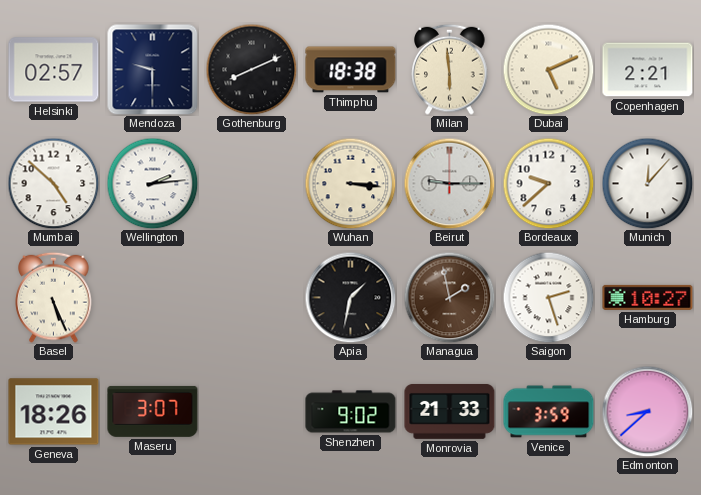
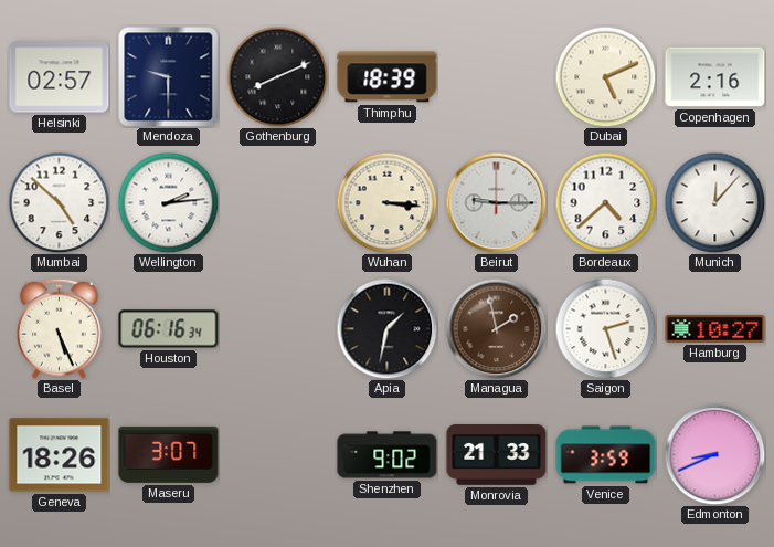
Thimphu: 18:38 -> 18:39 (388, 77)
Milan: 5:59 -> none (450, 69)
Copenhagen: 2:21 -> 2:16 (715, 77)
Bordeaux: 9:38 -> 4:38 (605, 202)
Houston: none -> 06:16 (169, 329)
Edmonton: 8:38 -> 8:41 (714, 454)
